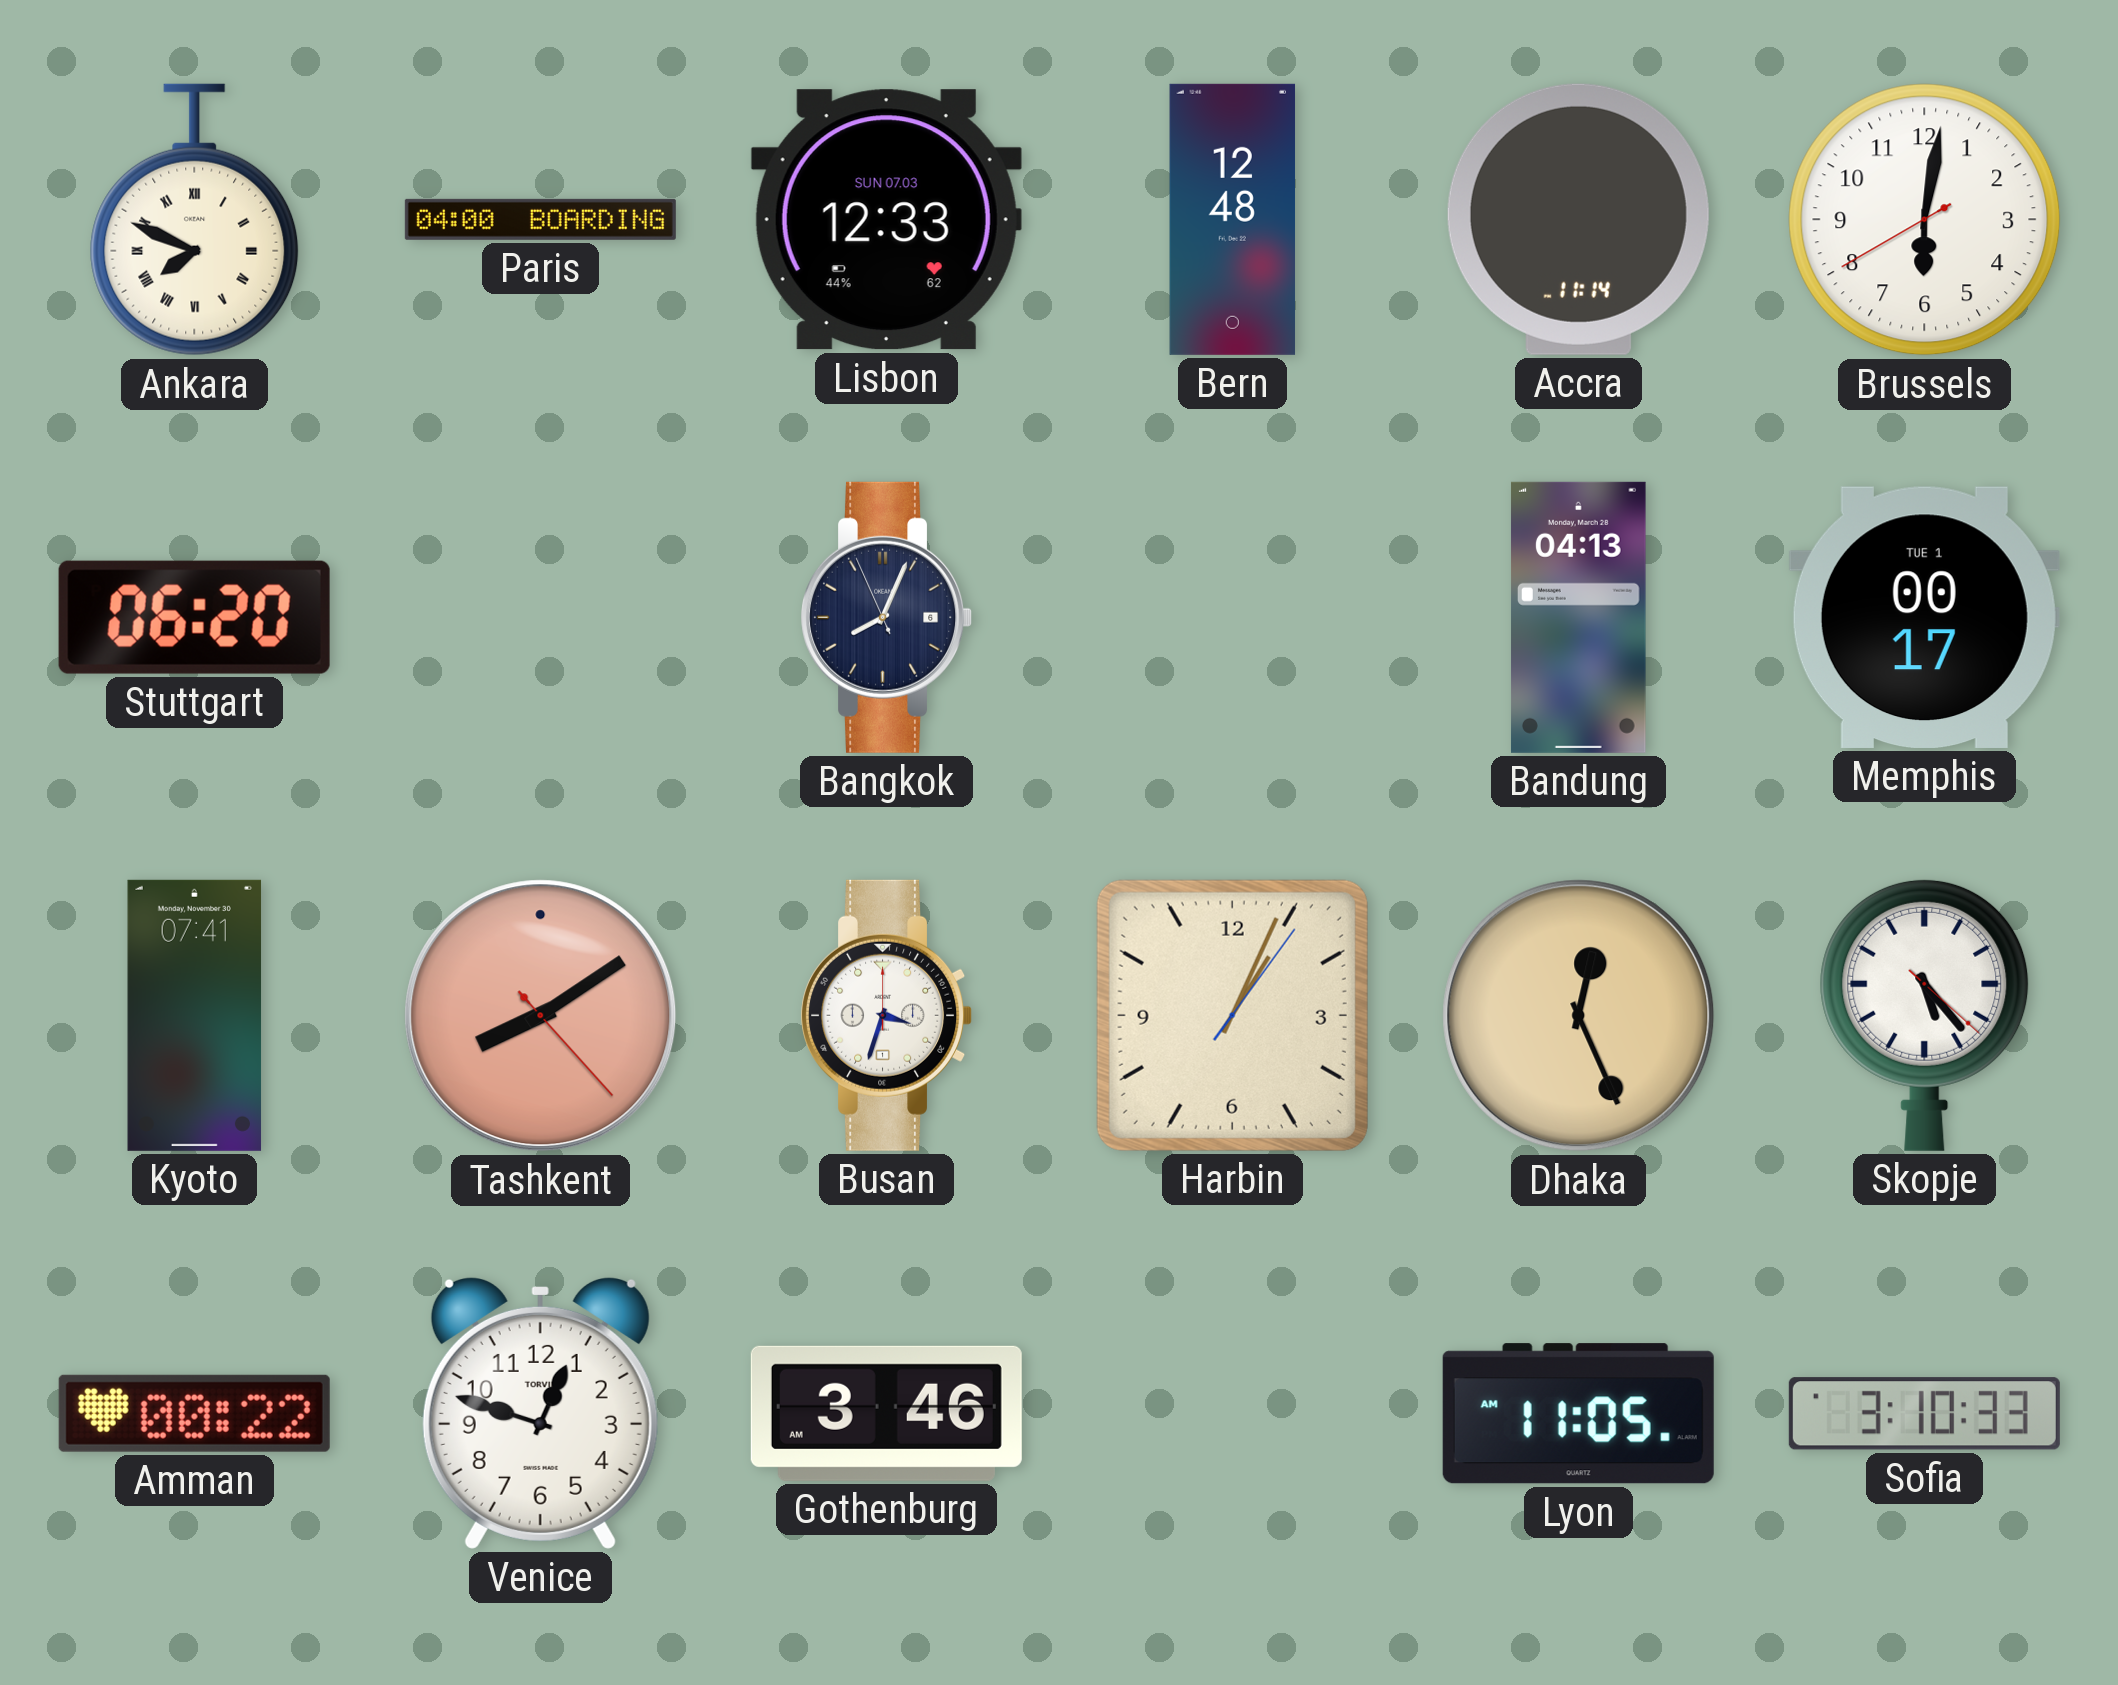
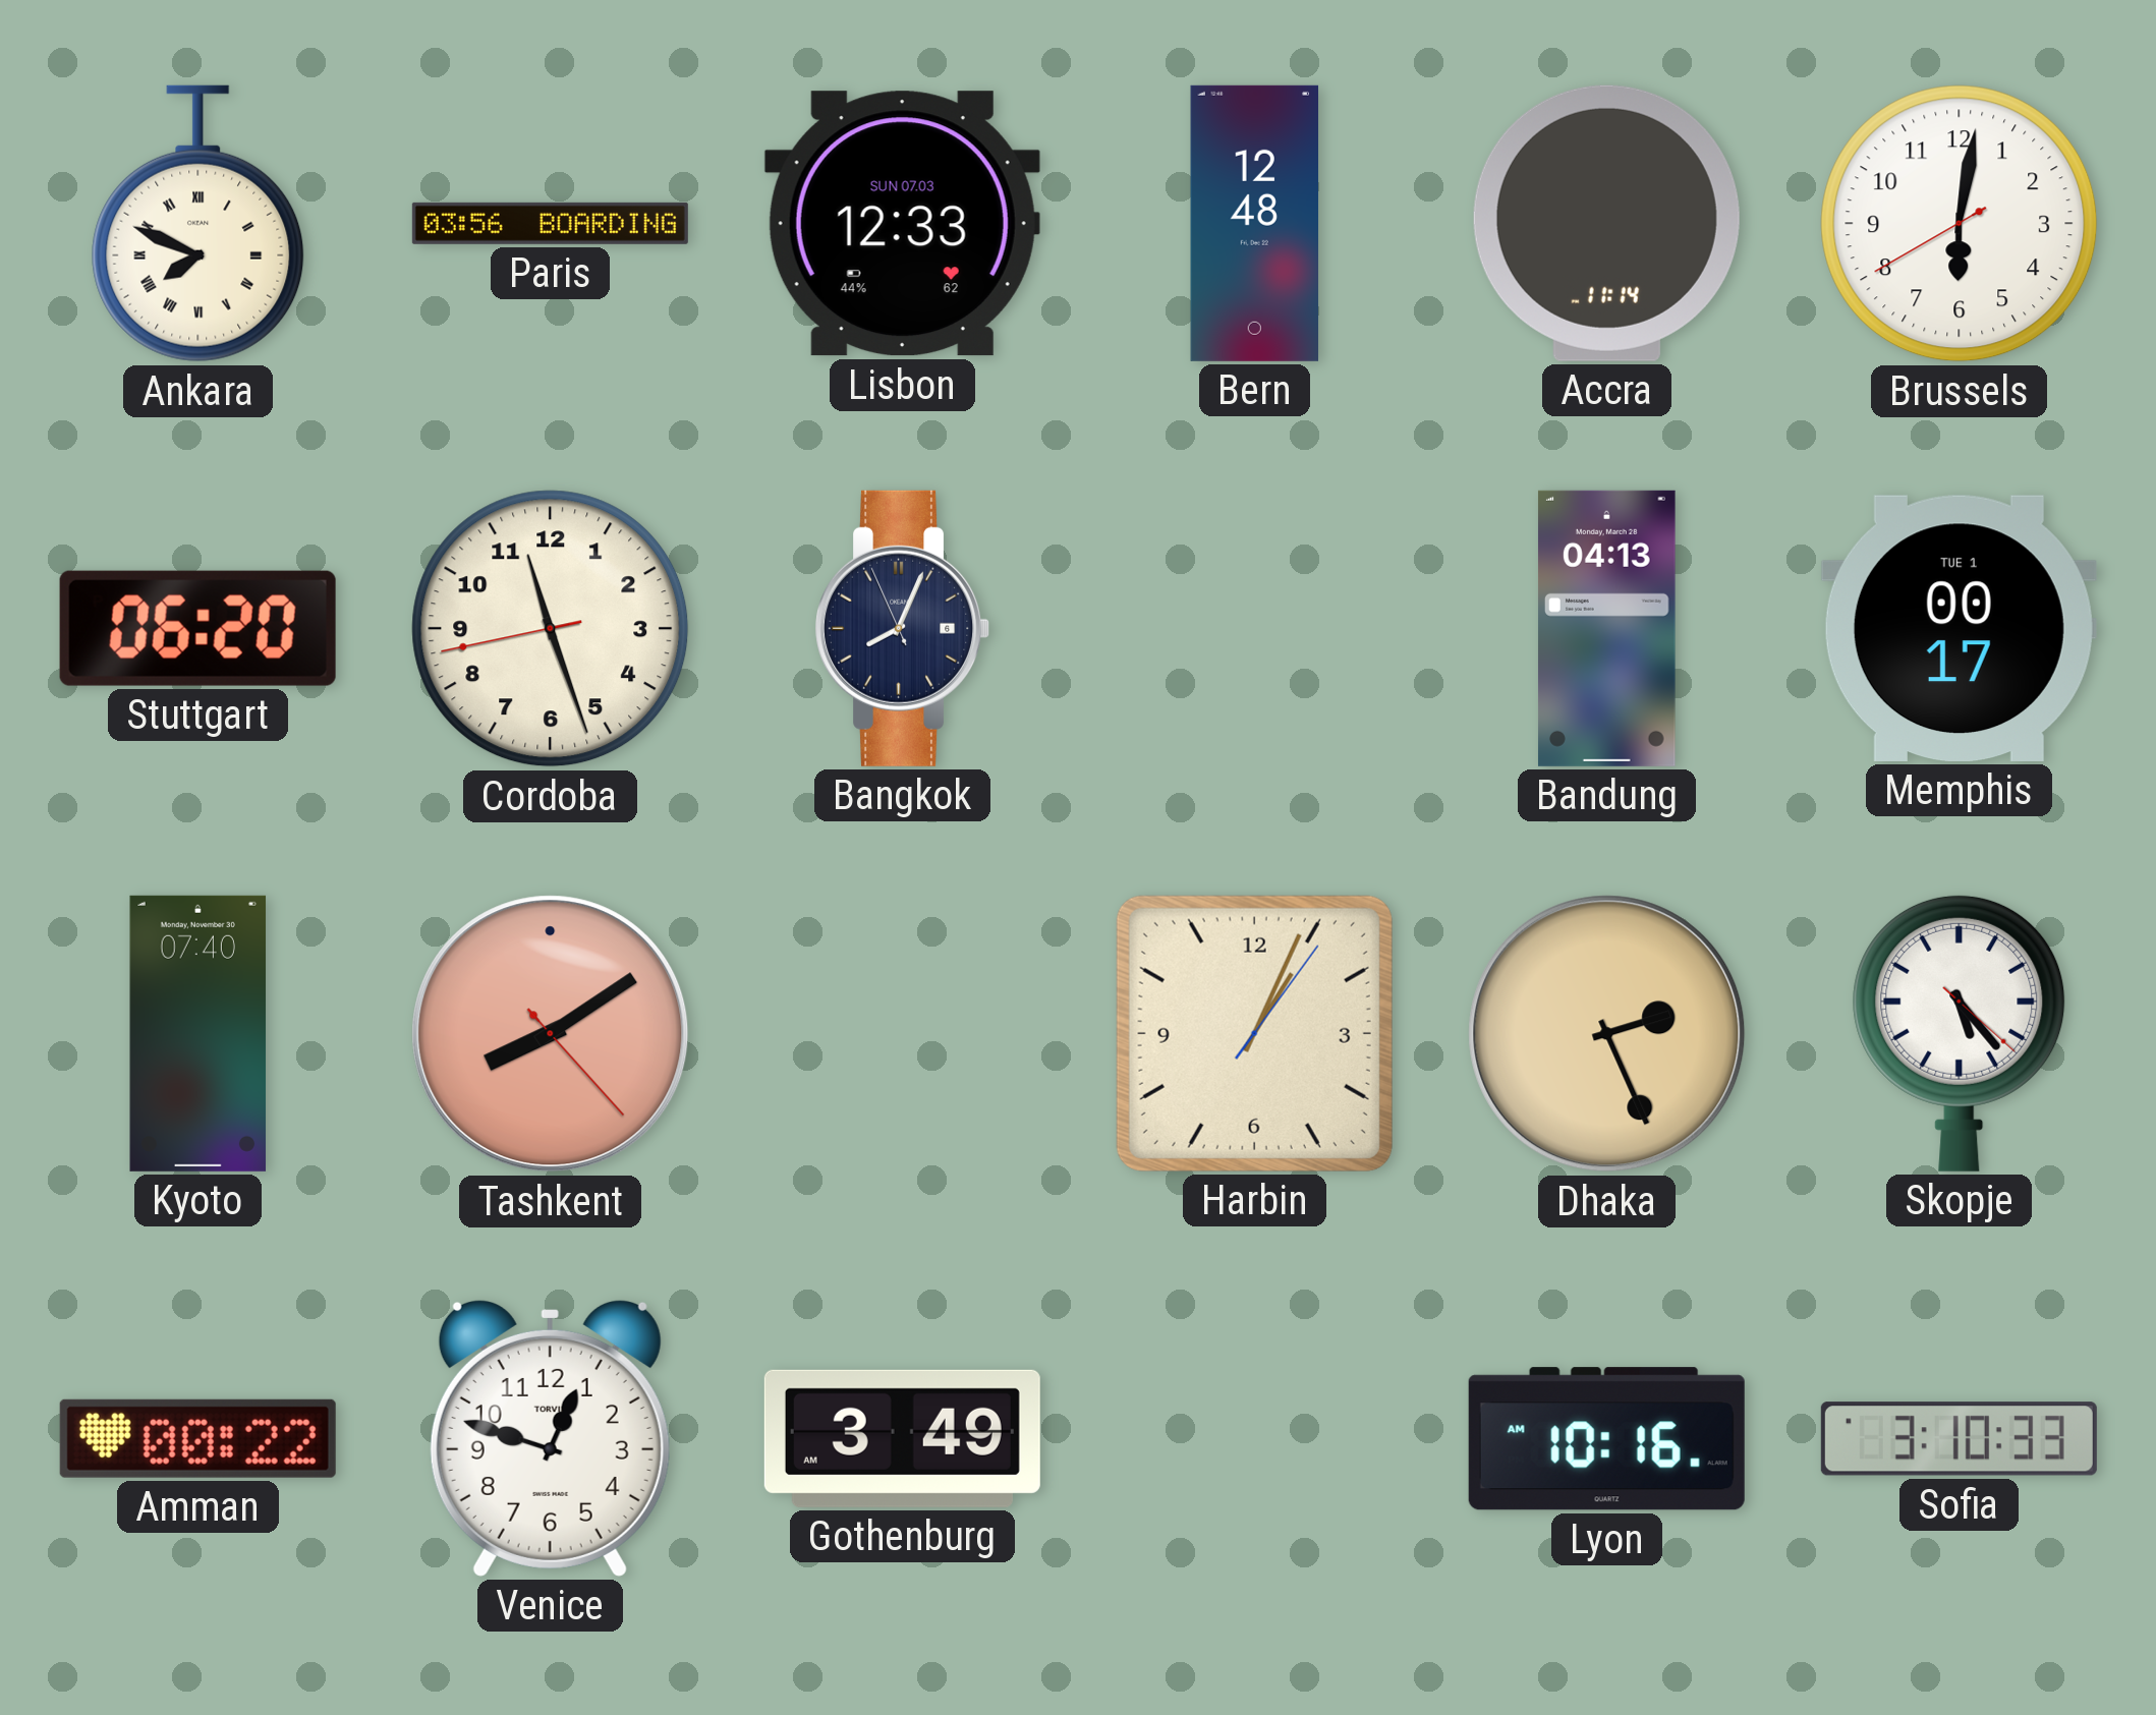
Paris: 04:00 -> 03:56 (550, 223)
Cordoba: none -> 11:26 (551, 629)
Kyoto: 07:41 -> 07:40 (198, 1033)
Busan: 3:33 -> none (887, 1015)
Dhaka: 12:26 -> 2:26 (1607, 1034)
Gothenburg: 3:46 -> 3:49 (902, 1438)
Lyon: 11:05 -> 10:16 (1606, 1439)
